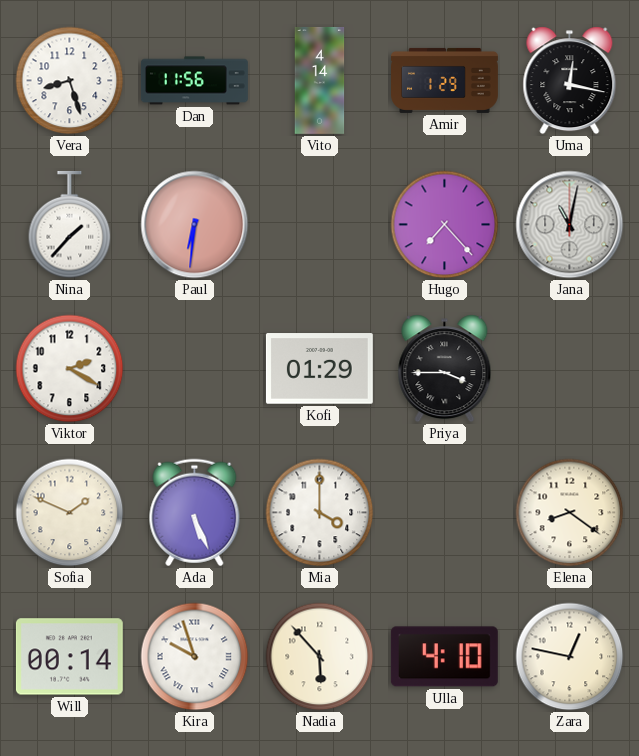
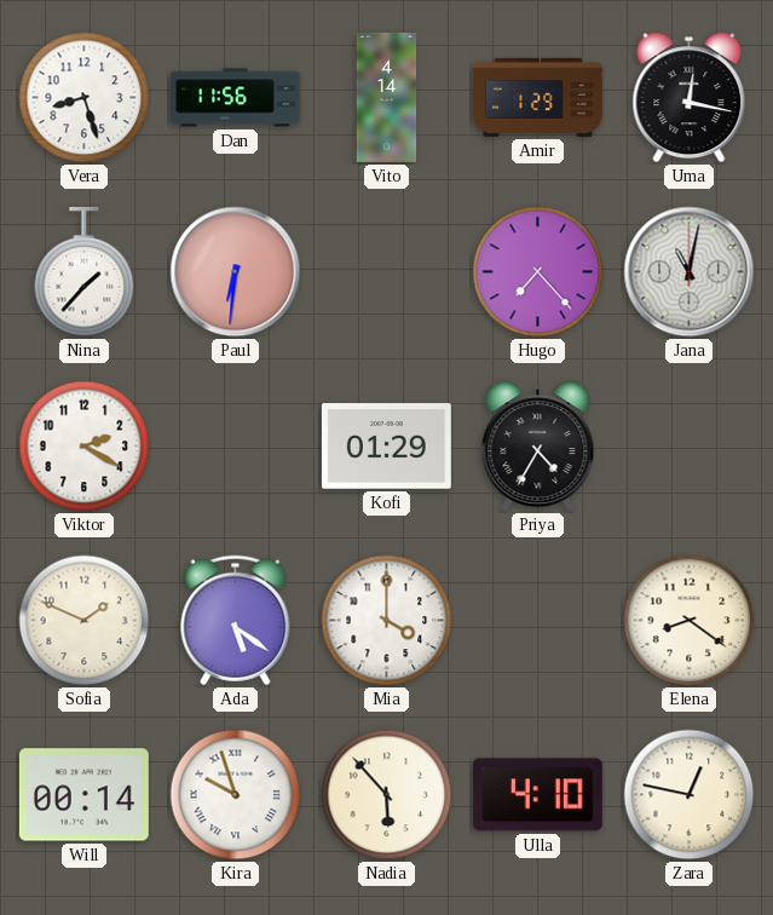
Priya: 3:45 -> 4:35 (538, 447)
Ada: 5:26 -> 5:21 (236, 621)
